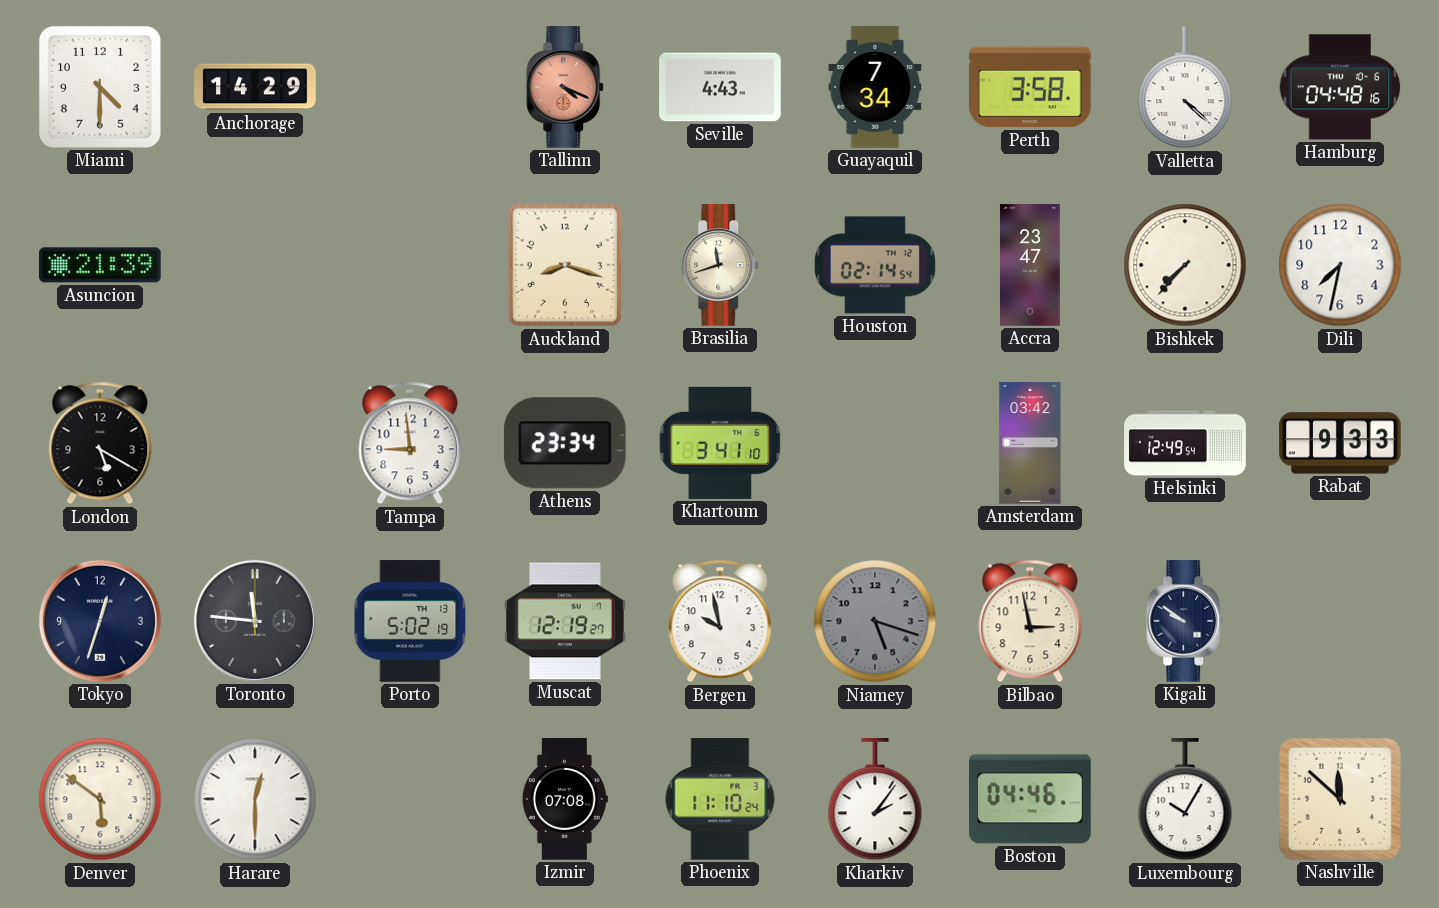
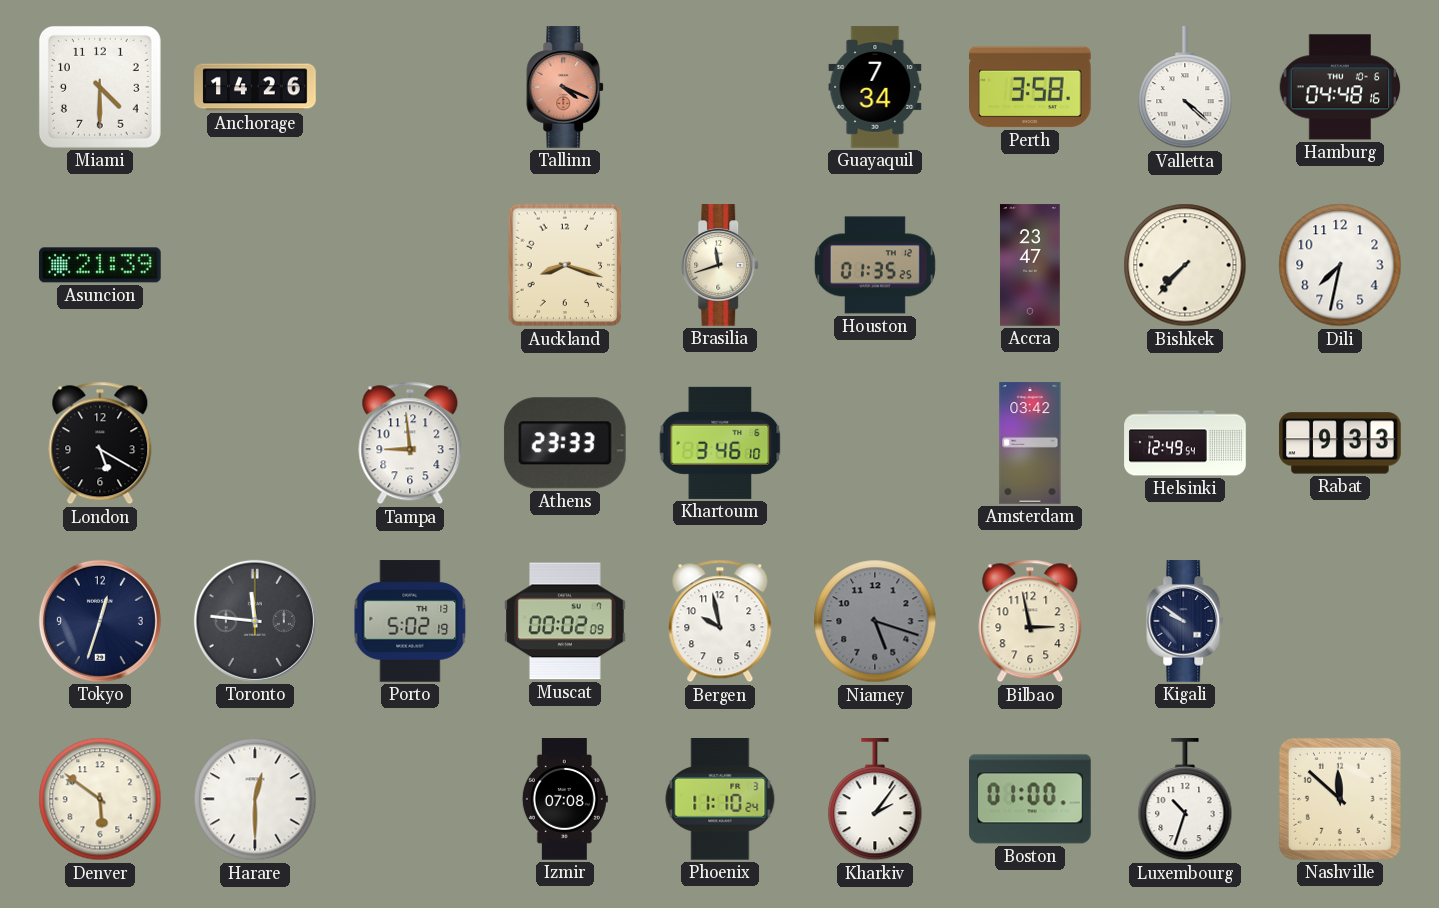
Anchorage: 14:29 -> 14:26 (255, 87)
Seville: 4:43 -> none (720, 87)
Houston: 02:14 -> 01:35 (875, 265)
Athens: 23:34 -> 23:33 (565, 443)
Khartoum: 3:41 -> 3:46 (720, 443)
Muscat: 12:19 -> 00:02 (565, 621)
Boston: 04:46 -> 01:00 (1030, 799)
Luxembourg: 10:05 -> 10:33 (1185, 800)
